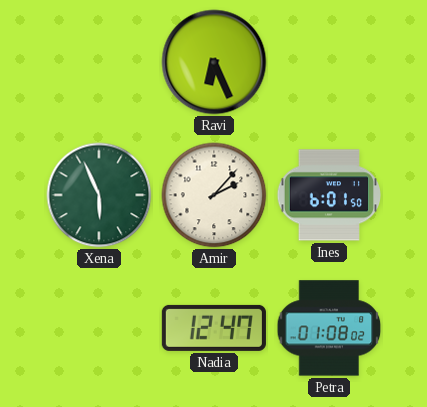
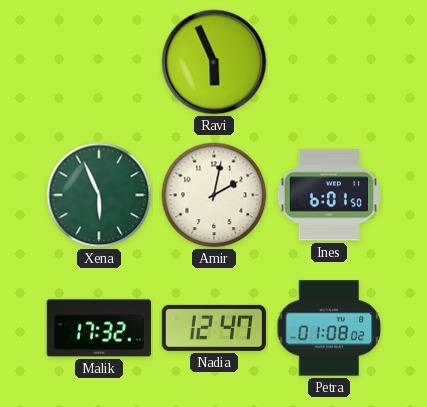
Ravi: 6:26 -> 5:56 (214, 62)
Amir: 2:07 -> 2:02 (214, 195)
Malik: none -> 17:32 (99, 328)
